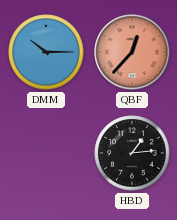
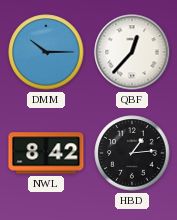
QBF dial: salmon -> white (132, 52)
NWL: none -> 8:42 (46, 153)
